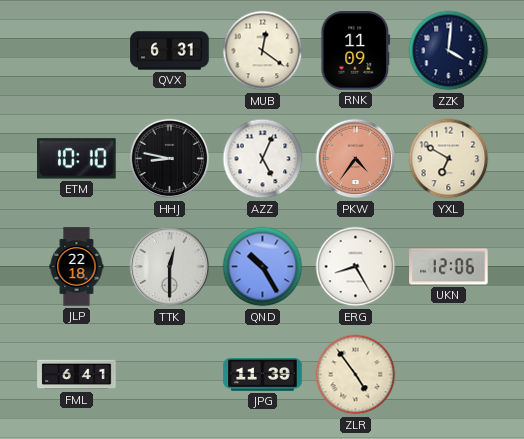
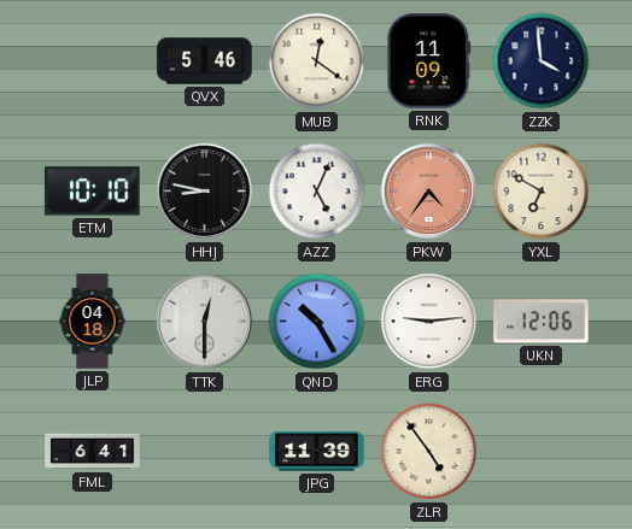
QVX: 6:31 -> 5:46 (205, 61)
ZZK: 4:01 -> 3:59 (542, 61)
JLP: 22:18 -> 04:18 (93, 322)
ERG: 8:25 -> 9:14 (429, 322)
